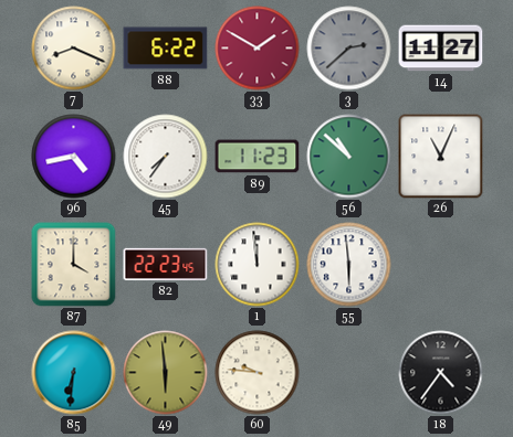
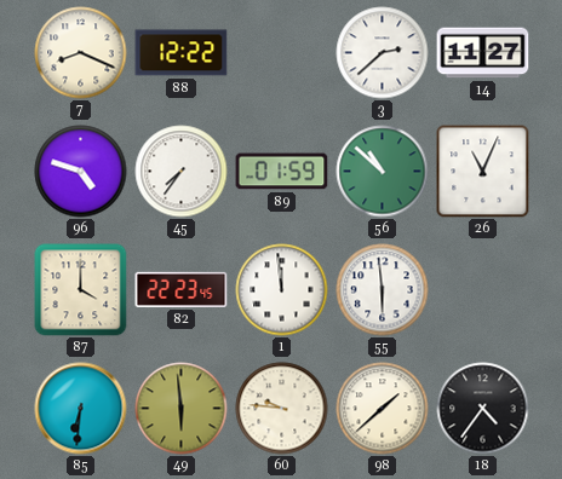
88: 6:22 -> 12:22 (182, 53)
33: 1:50 -> none (258, 49)
3 dial: grey -> white (383, 53)
96: 4:43 -> 4:48 (81, 172)
89: 11:23 -> 01:59 (282, 172)
98: none -> 1:38 (383, 409)
